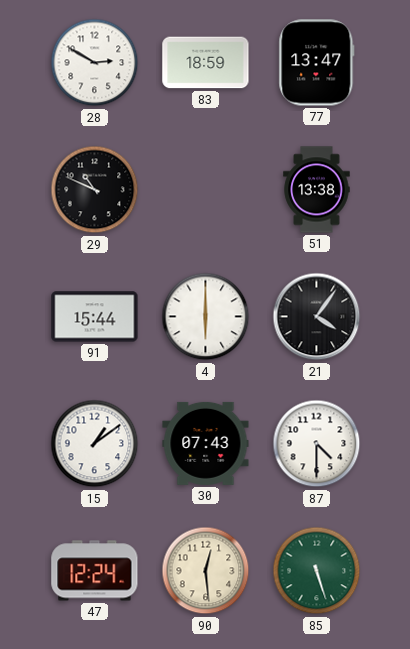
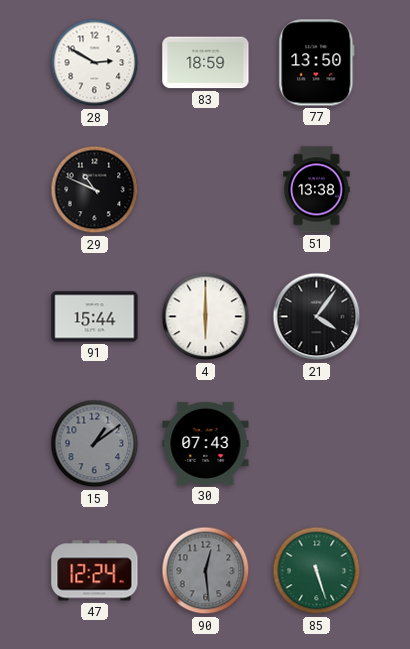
77: 13:47 -> 13:50 (317, 63)
15 dial: white -> grey (95, 444)
87: 4:30 -> none (317, 444)
90 dial: cream -> grey (206, 571)
